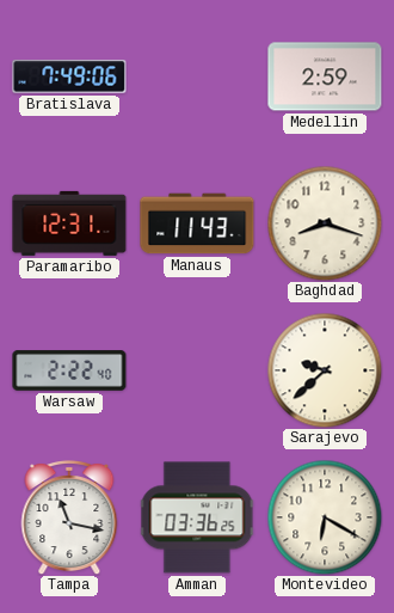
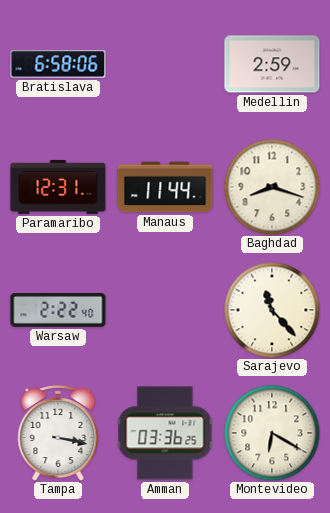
Bratislava: 7:49 -> 6:58 (58, 64)
Manaus: 11:43 -> 11:44 (165, 187)
Sarajevo: 9:38 -> 11:23 (272, 310)
Tampa: 11:17 -> 3:17 (58, 434)
